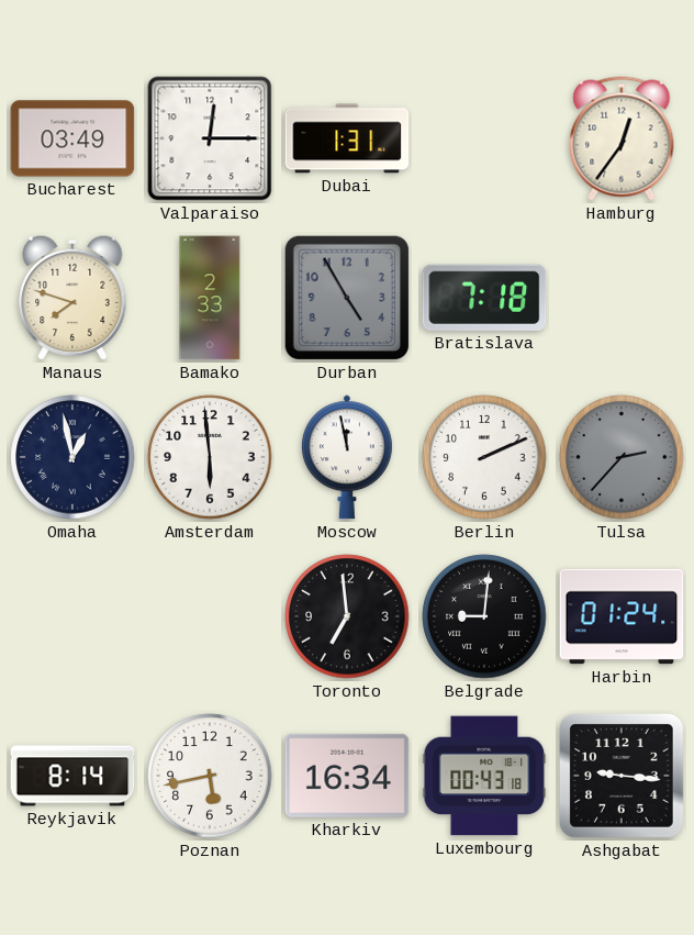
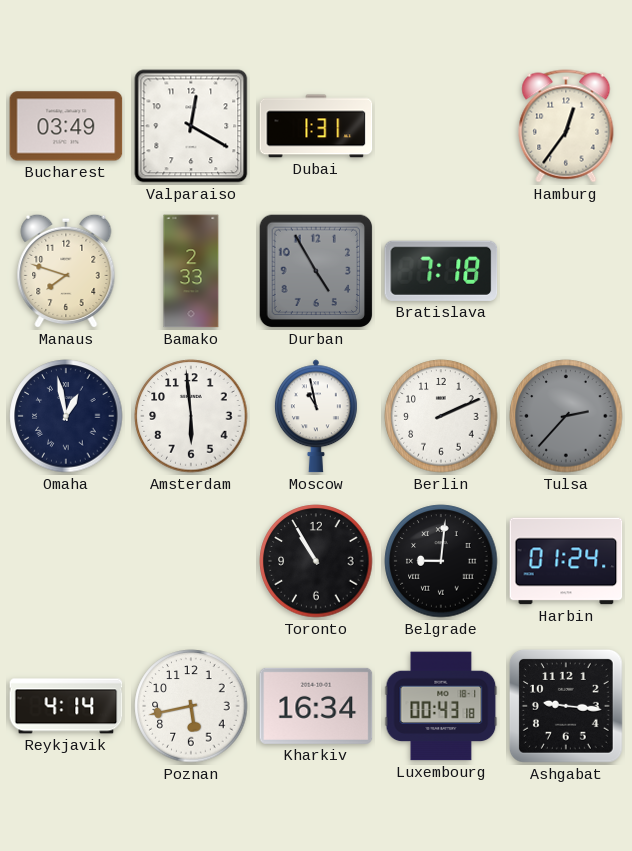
Valparaiso: 12:15 -> 12:20 (191, 126)
Moscow: 11:58 -> 10:58 (316, 416)
Toronto: 6:59 -> 10:55 (316, 561)
Reykjavik: 8:14 -> 4:14 (66, 706)
